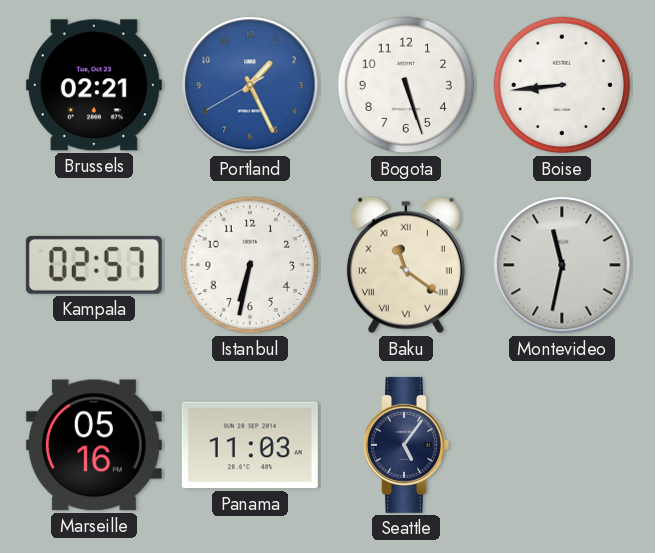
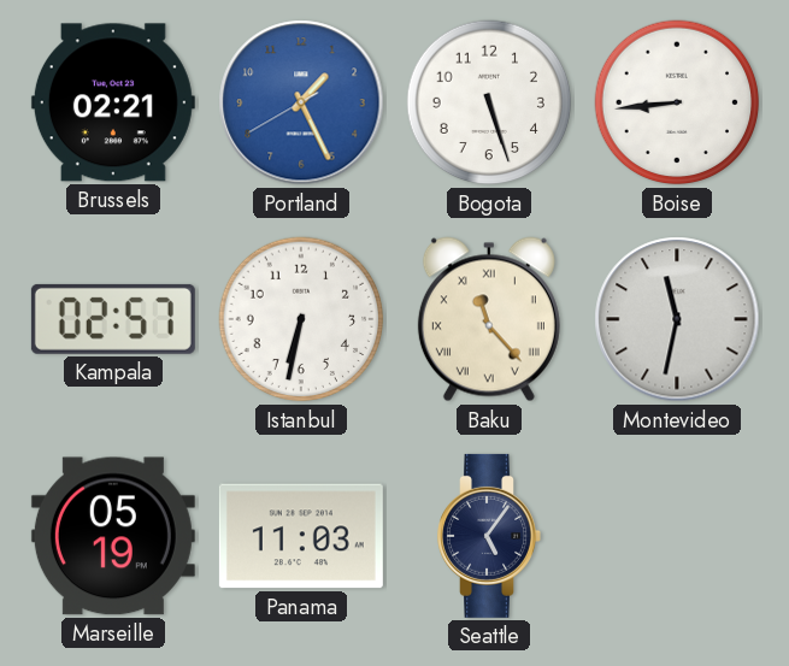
Baku: 11:21 -> 11:23 (489, 319)
Marseille: 05:16 -> 05:19 (113, 536)
